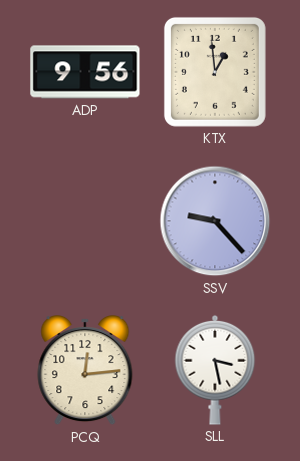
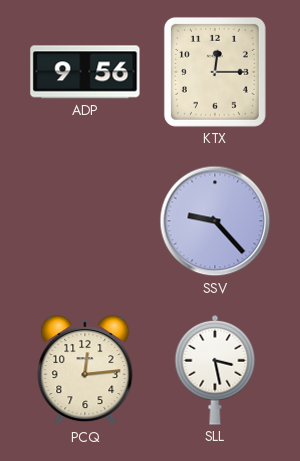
KTX: 12:59 -> 12:15 (215, 72)
